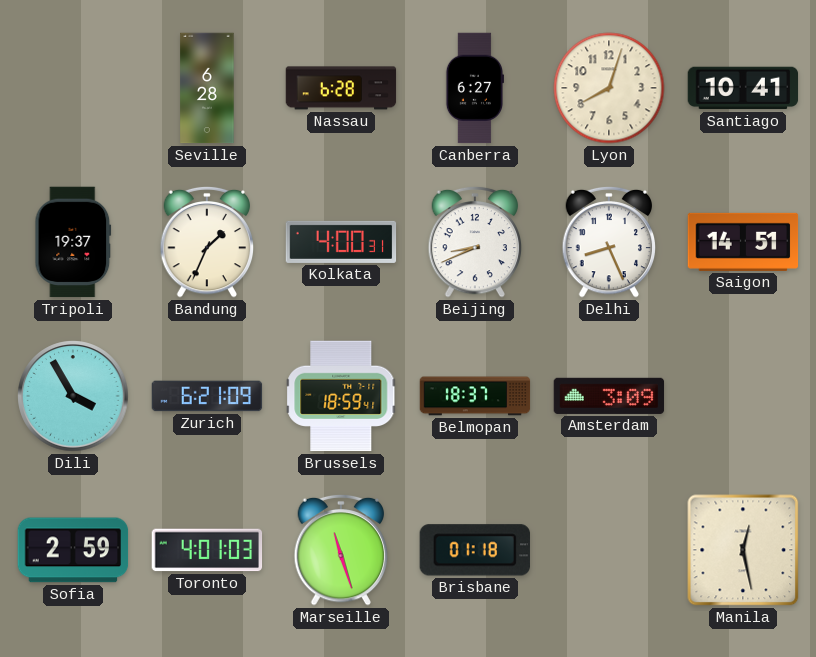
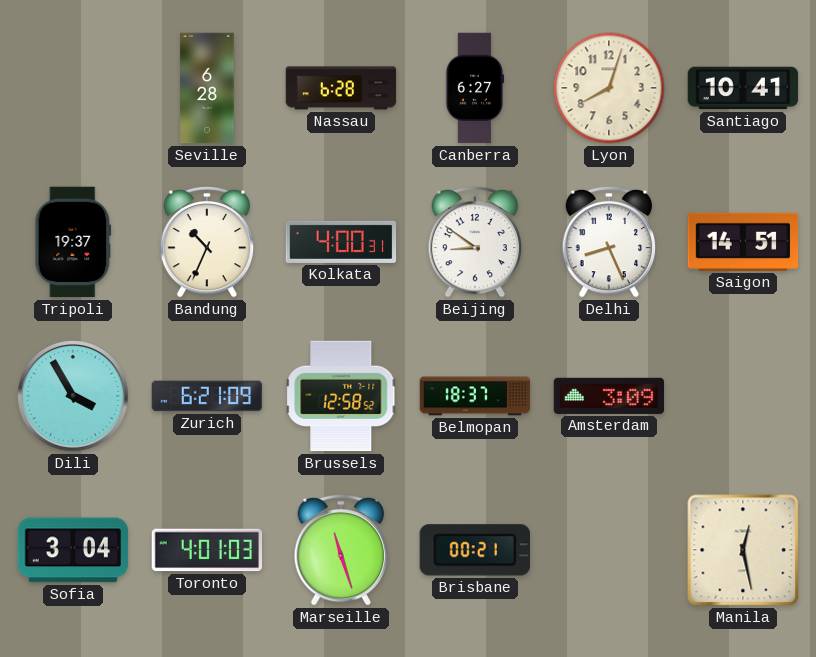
Bandung: 1:34 -> 10:34 (207, 242)
Beijing: 8:41 -> 8:51 (475, 242)
Brussels: 18:59 -> 12:58 (341, 396)
Sofia: 2:59 -> 3:04 (73, 550)
Brisbane: 01:18 -> 00:21 (475, 550)
